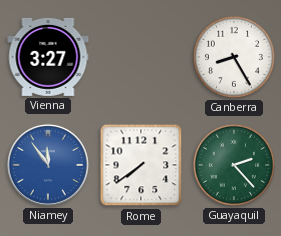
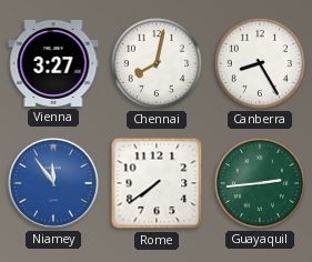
Chennai: none -> 8:02 (157, 63)
Guayaquil: 2:23 -> 2:44 (260, 183)
